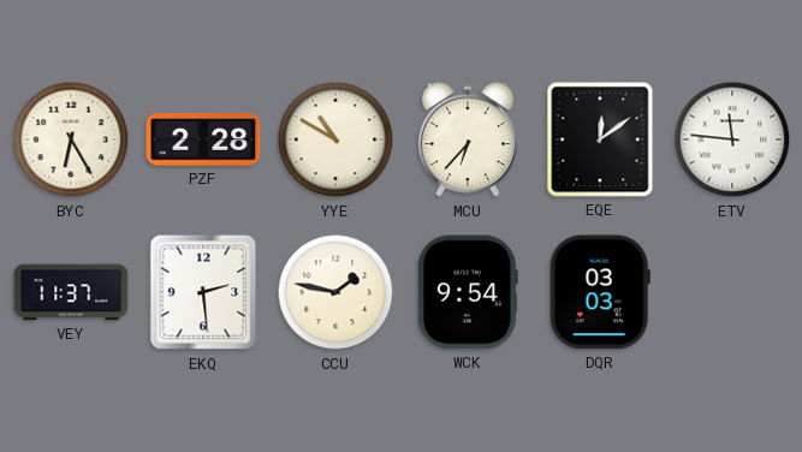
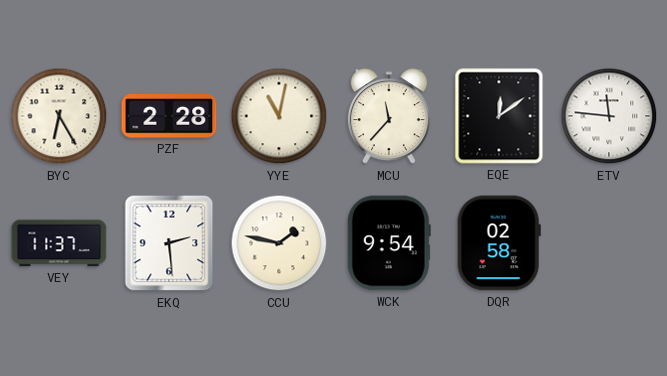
YYE: 10:50 -> 11:02 (279, 116)
MCU: 6:37 -> 11:37 (389, 117)
DQR: 03:03 -> 02:58 (499, 243)
